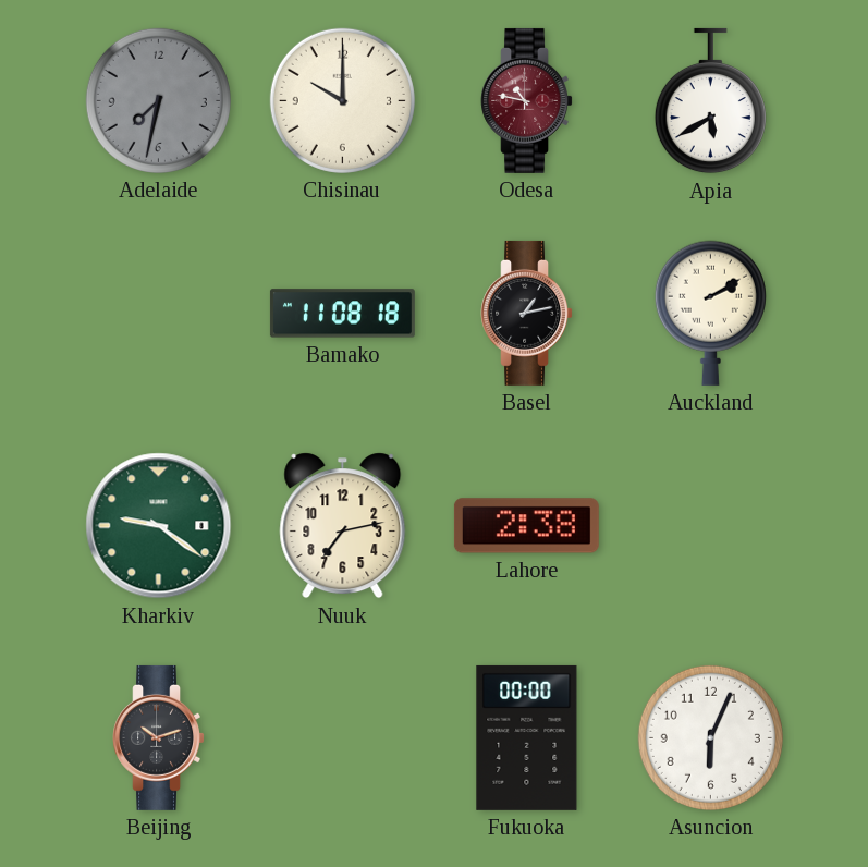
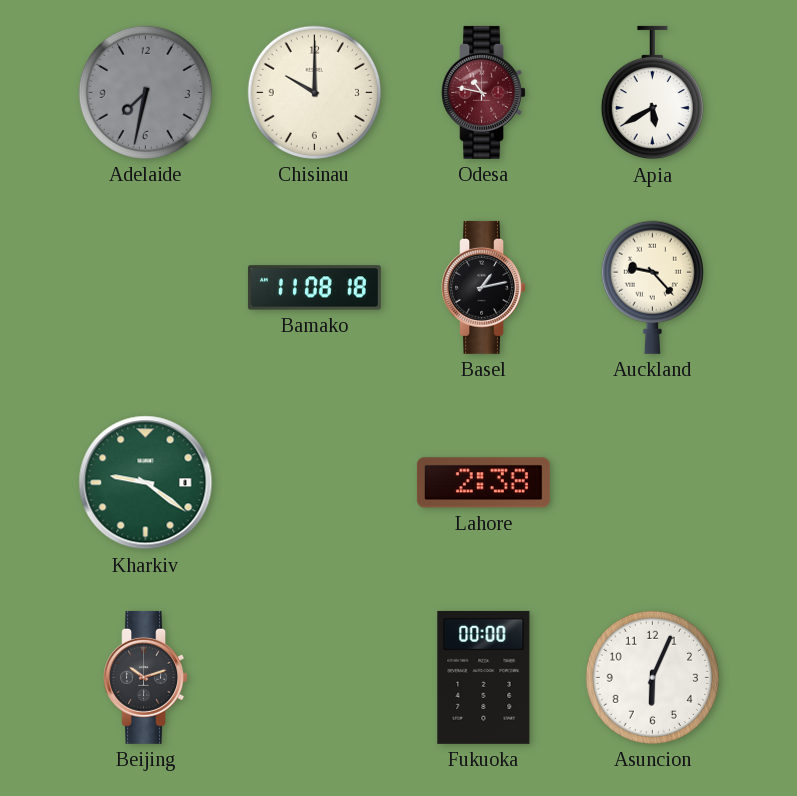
Auckland: 2:10 -> 9:23 (652, 287)
Nuuk: 7:13 -> none (343, 526)
